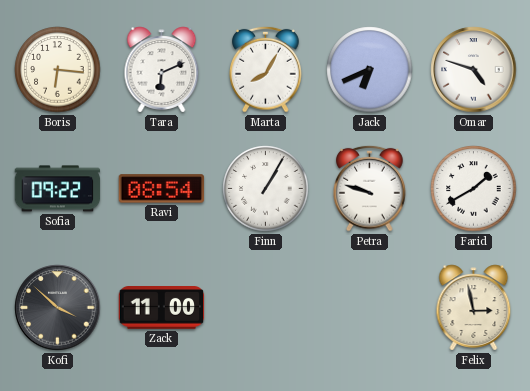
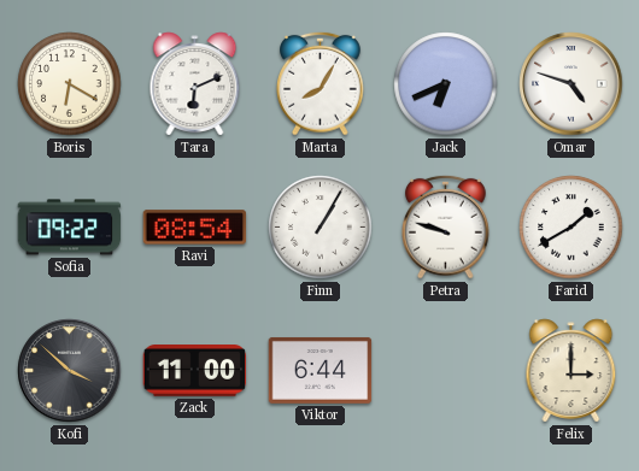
Boris: 6:16 -> 6:20 (70, 84)
Viktor: none -> 6:44 (321, 371)
Felix: 2:58 -> 3:00 (571, 371)
